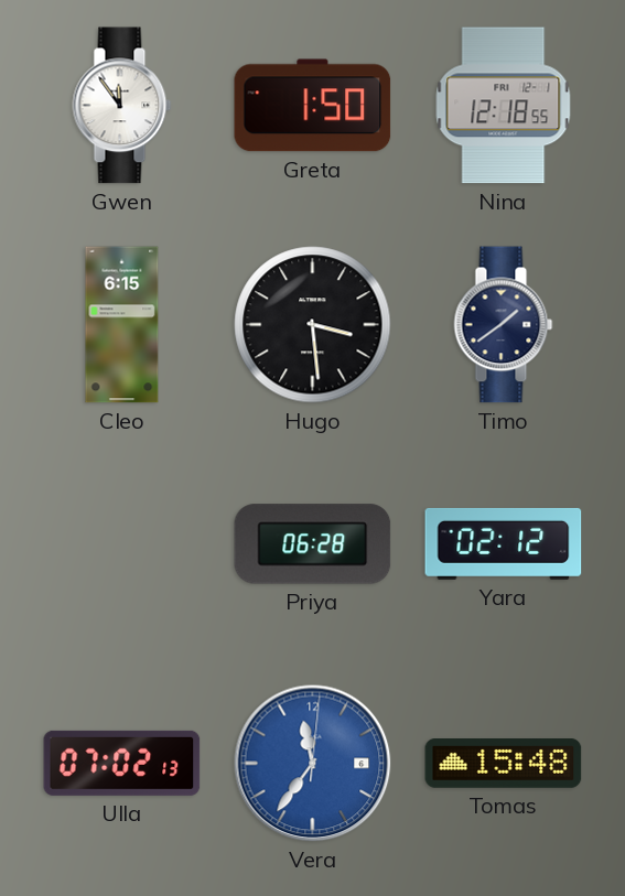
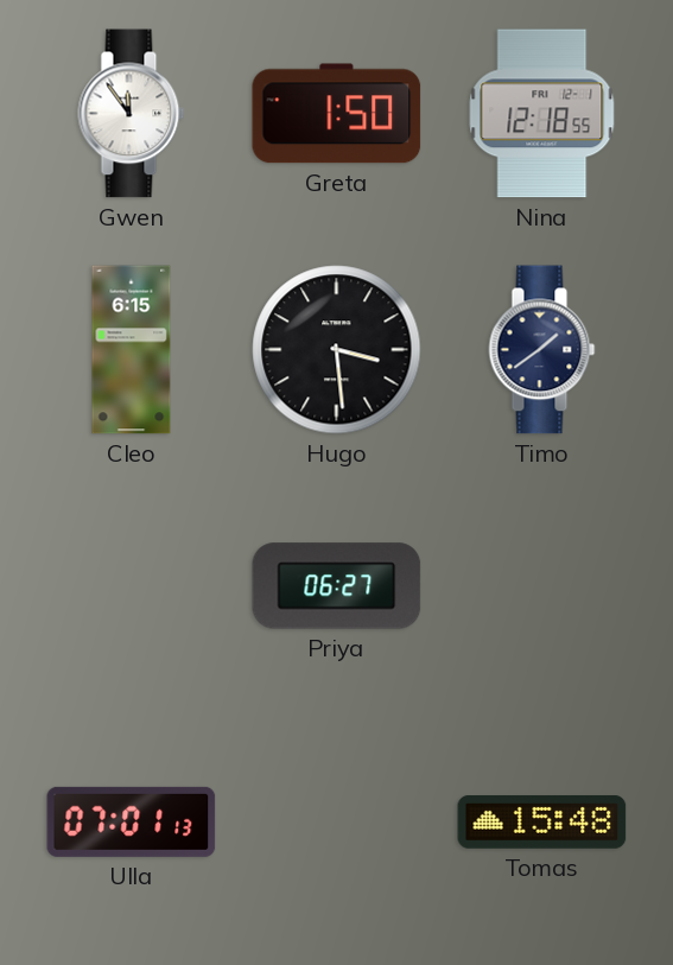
Priya: 06:28 -> 06:27 (337, 586)
Yara: 02:12 -> none (504, 543)
Ulla: 07:02 -> 07:01 (132, 821)
Vera: 11:36 -> none (313, 764)
